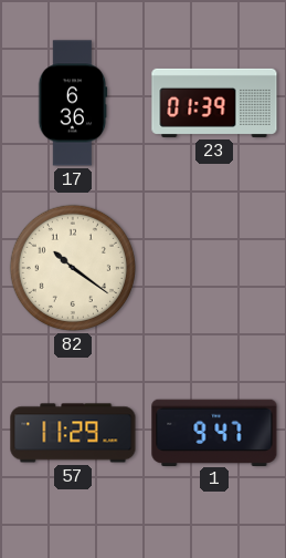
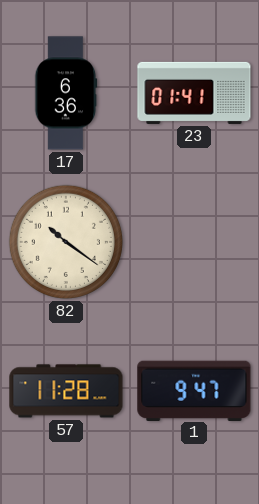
23: 01:39 -> 01:41 (194, 93)
57: 11:29 -> 11:28 (66, 391)
